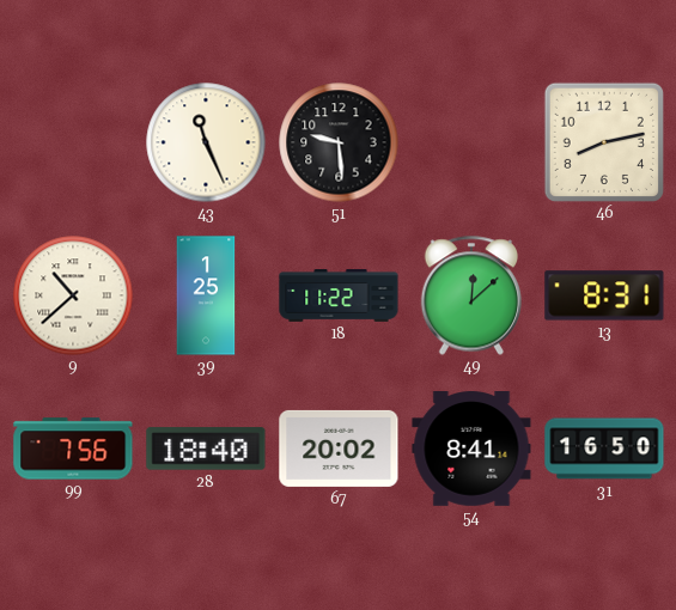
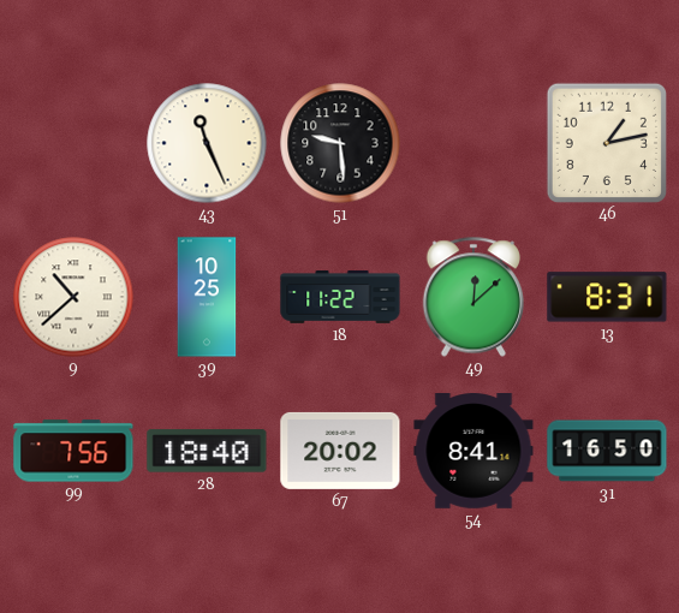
46: 8:13 -> 1:13 (606, 142)
39: 1:25 -> 10:25 (207, 297)
